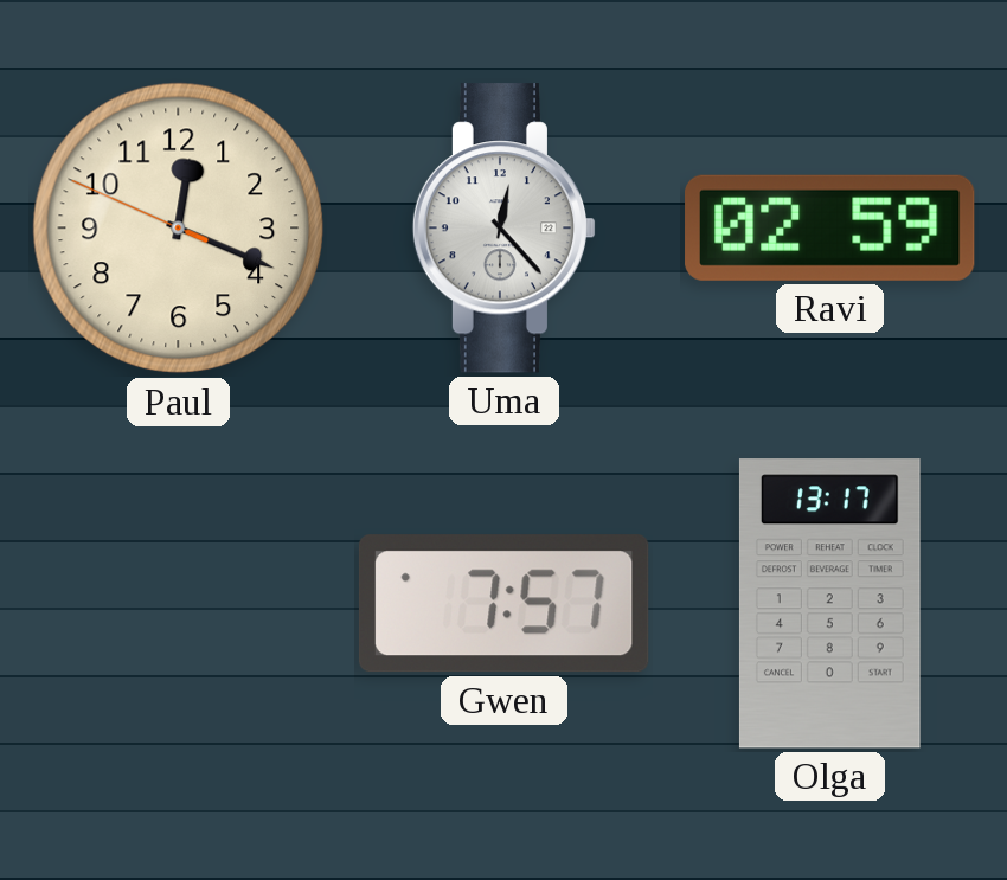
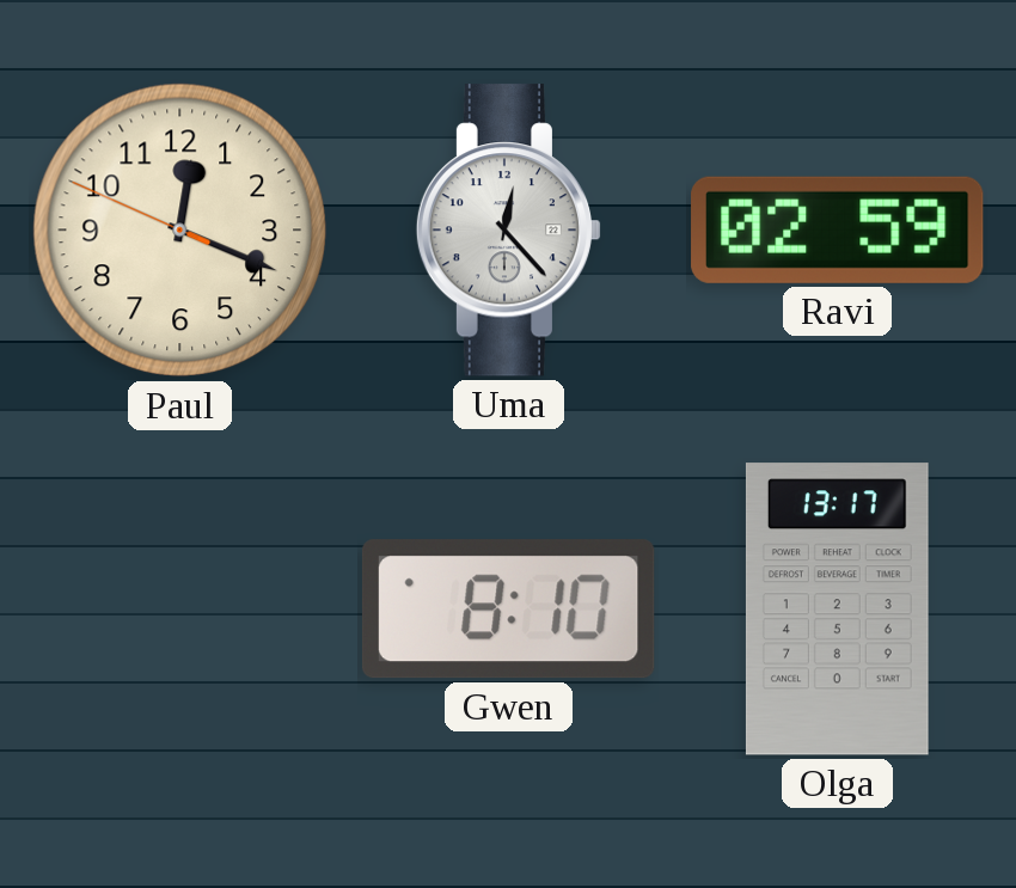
Gwen: 7:57 -> 8:10 (508, 610)
